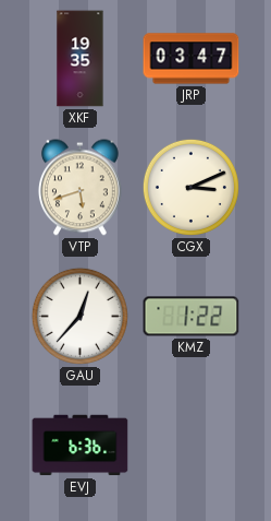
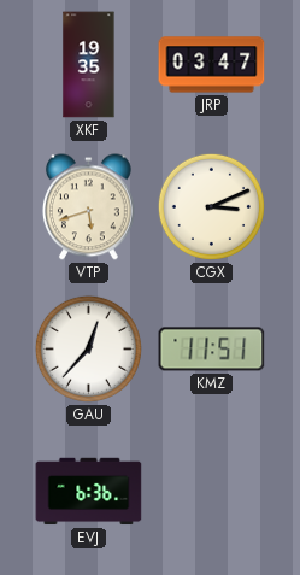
KMZ: 1:22 -> 11:51 (212, 350)
